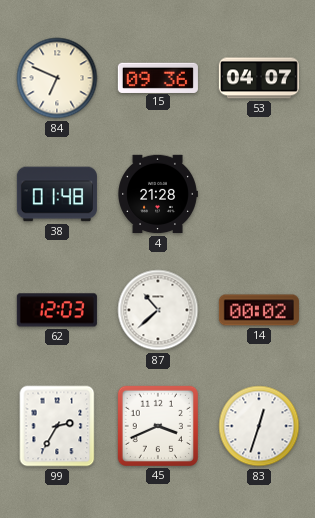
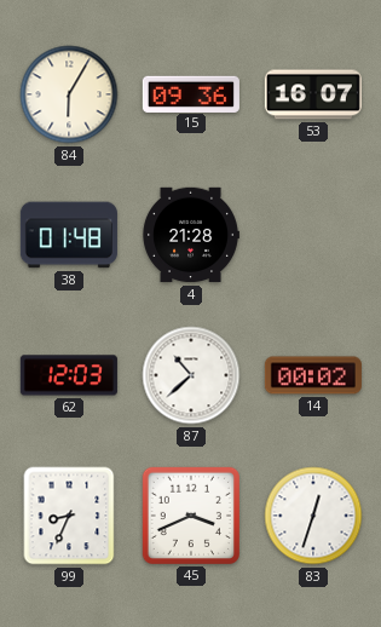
84: 6:49 -> 6:05 (69, 94)
53: 04:07 -> 16:07 (313, 94)
99: 2:35 -> 8:34 (69, 516)
